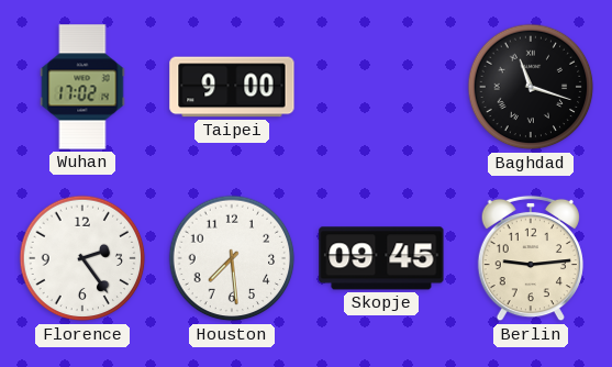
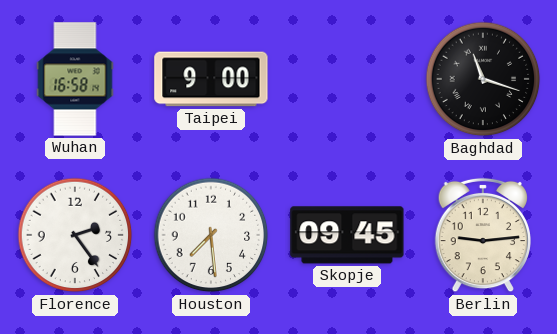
Wuhan: 17:02 -> 16:58 (75, 79)
